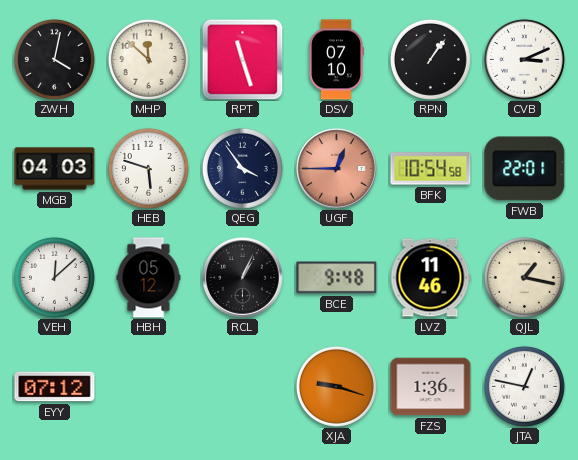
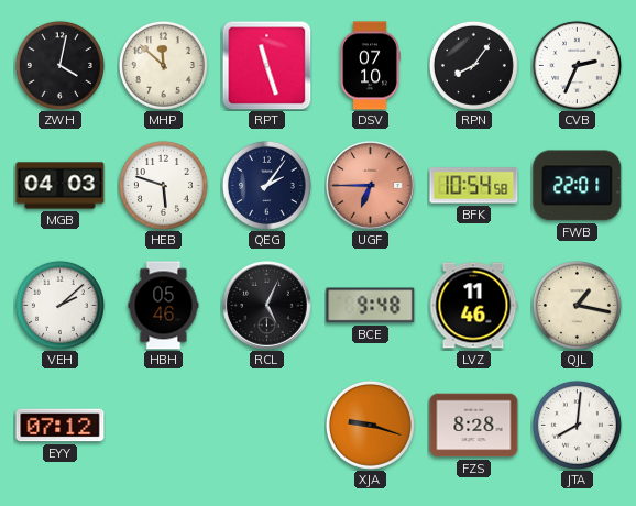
RPN: 1:06 -> 8:06 (473, 65)
CVB: 3:11 -> 2:34 (577, 65)
QEG: 3:54 -> 2:06 (266, 185)
UGF: 12:45 -> 6:45 (371, 186)
VEH: 12:08 -> 2:08 (59, 305)
HBH: 05:12 -> 05:46 (164, 306)
RCL: 1:04 -> 5:04 (267, 306)
FZS: 1:36 -> 8:28 (474, 426)
JTA: 12:47 -> 8:01 (577, 425)
